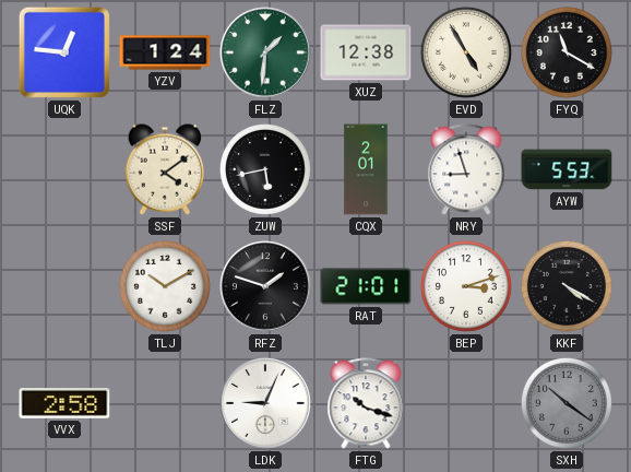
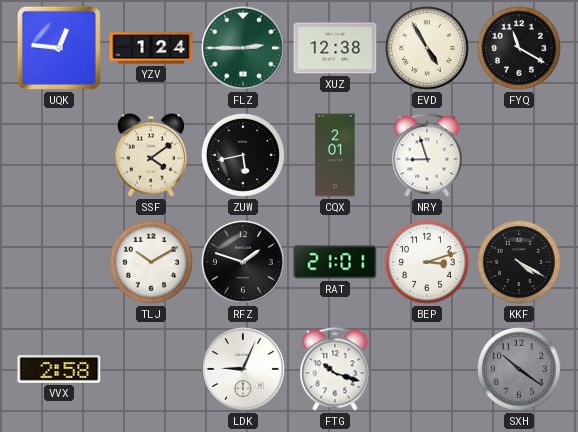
FLZ: 1:31 -> 2:45 (243, 48)
AYW: 5:53 -> none (567, 169)
